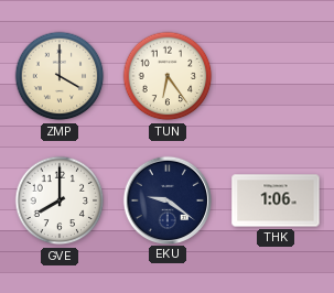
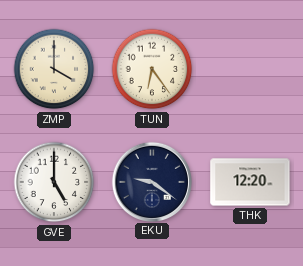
GVE: 8:00 -> 5:00 (54, 182)
THK: 1:06 -> 12:20 (250, 182)
